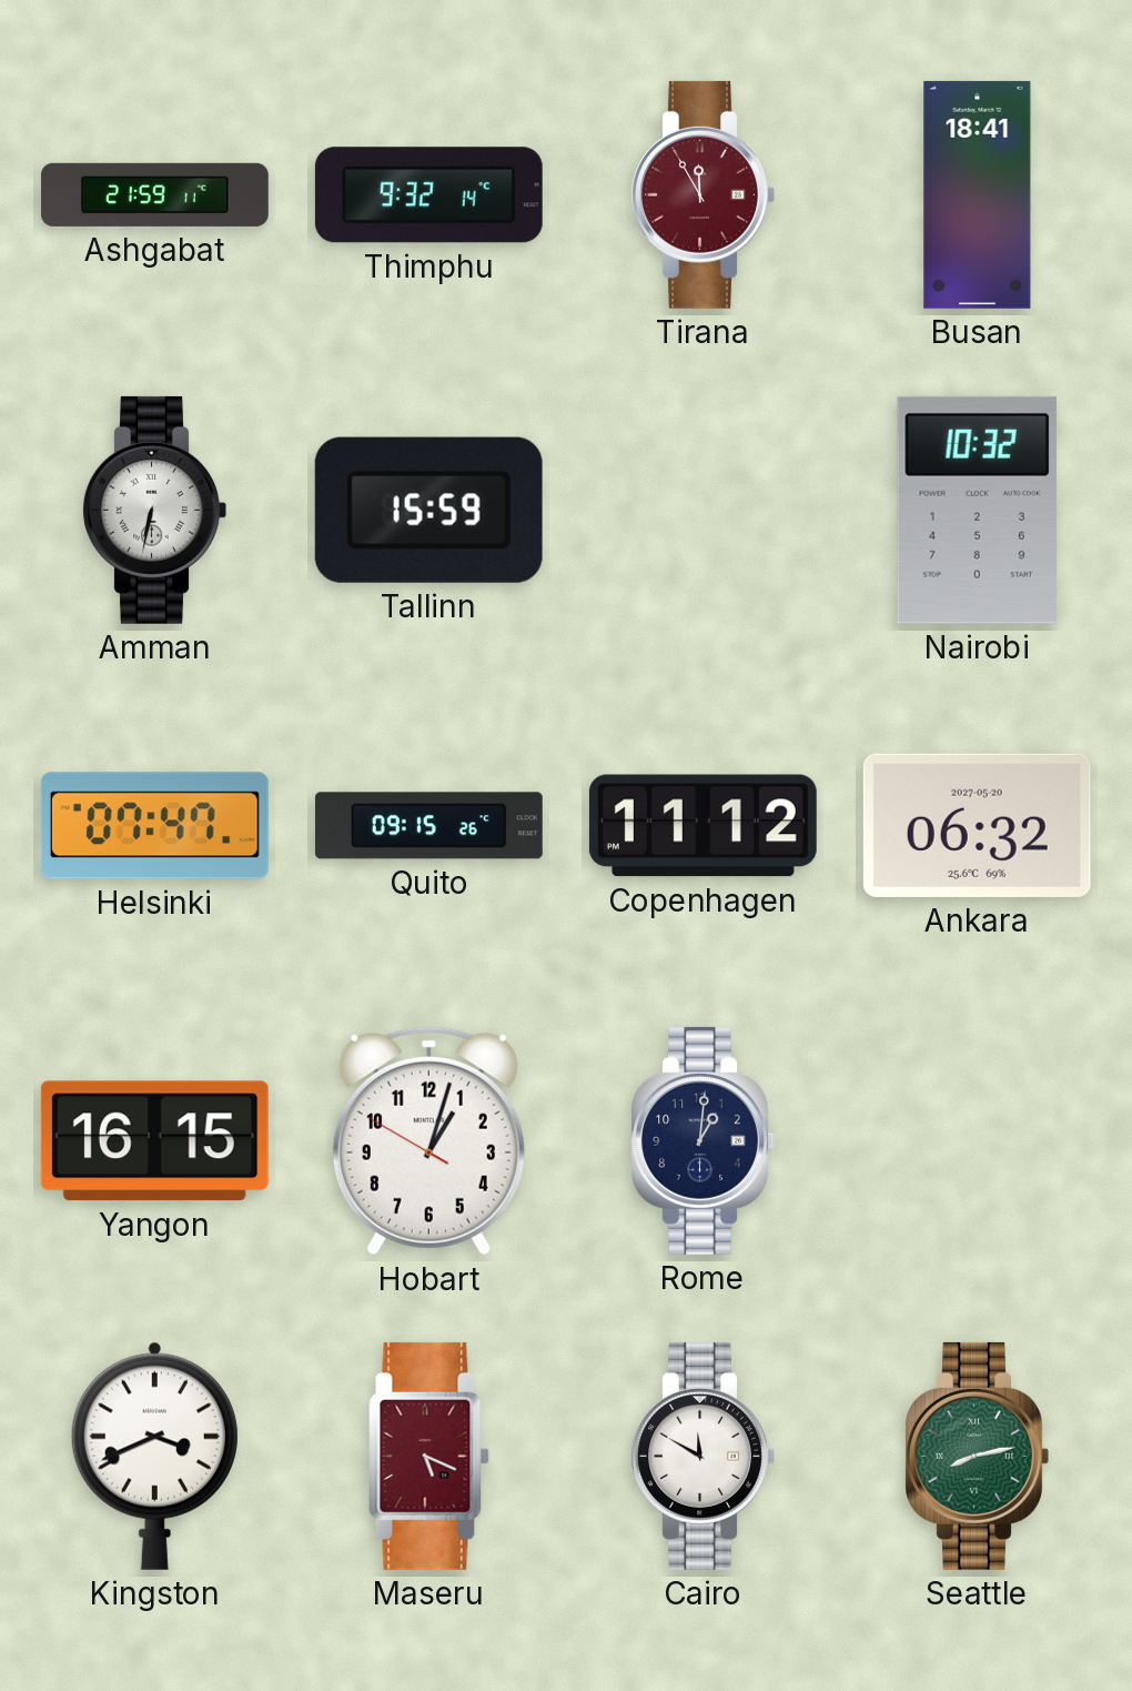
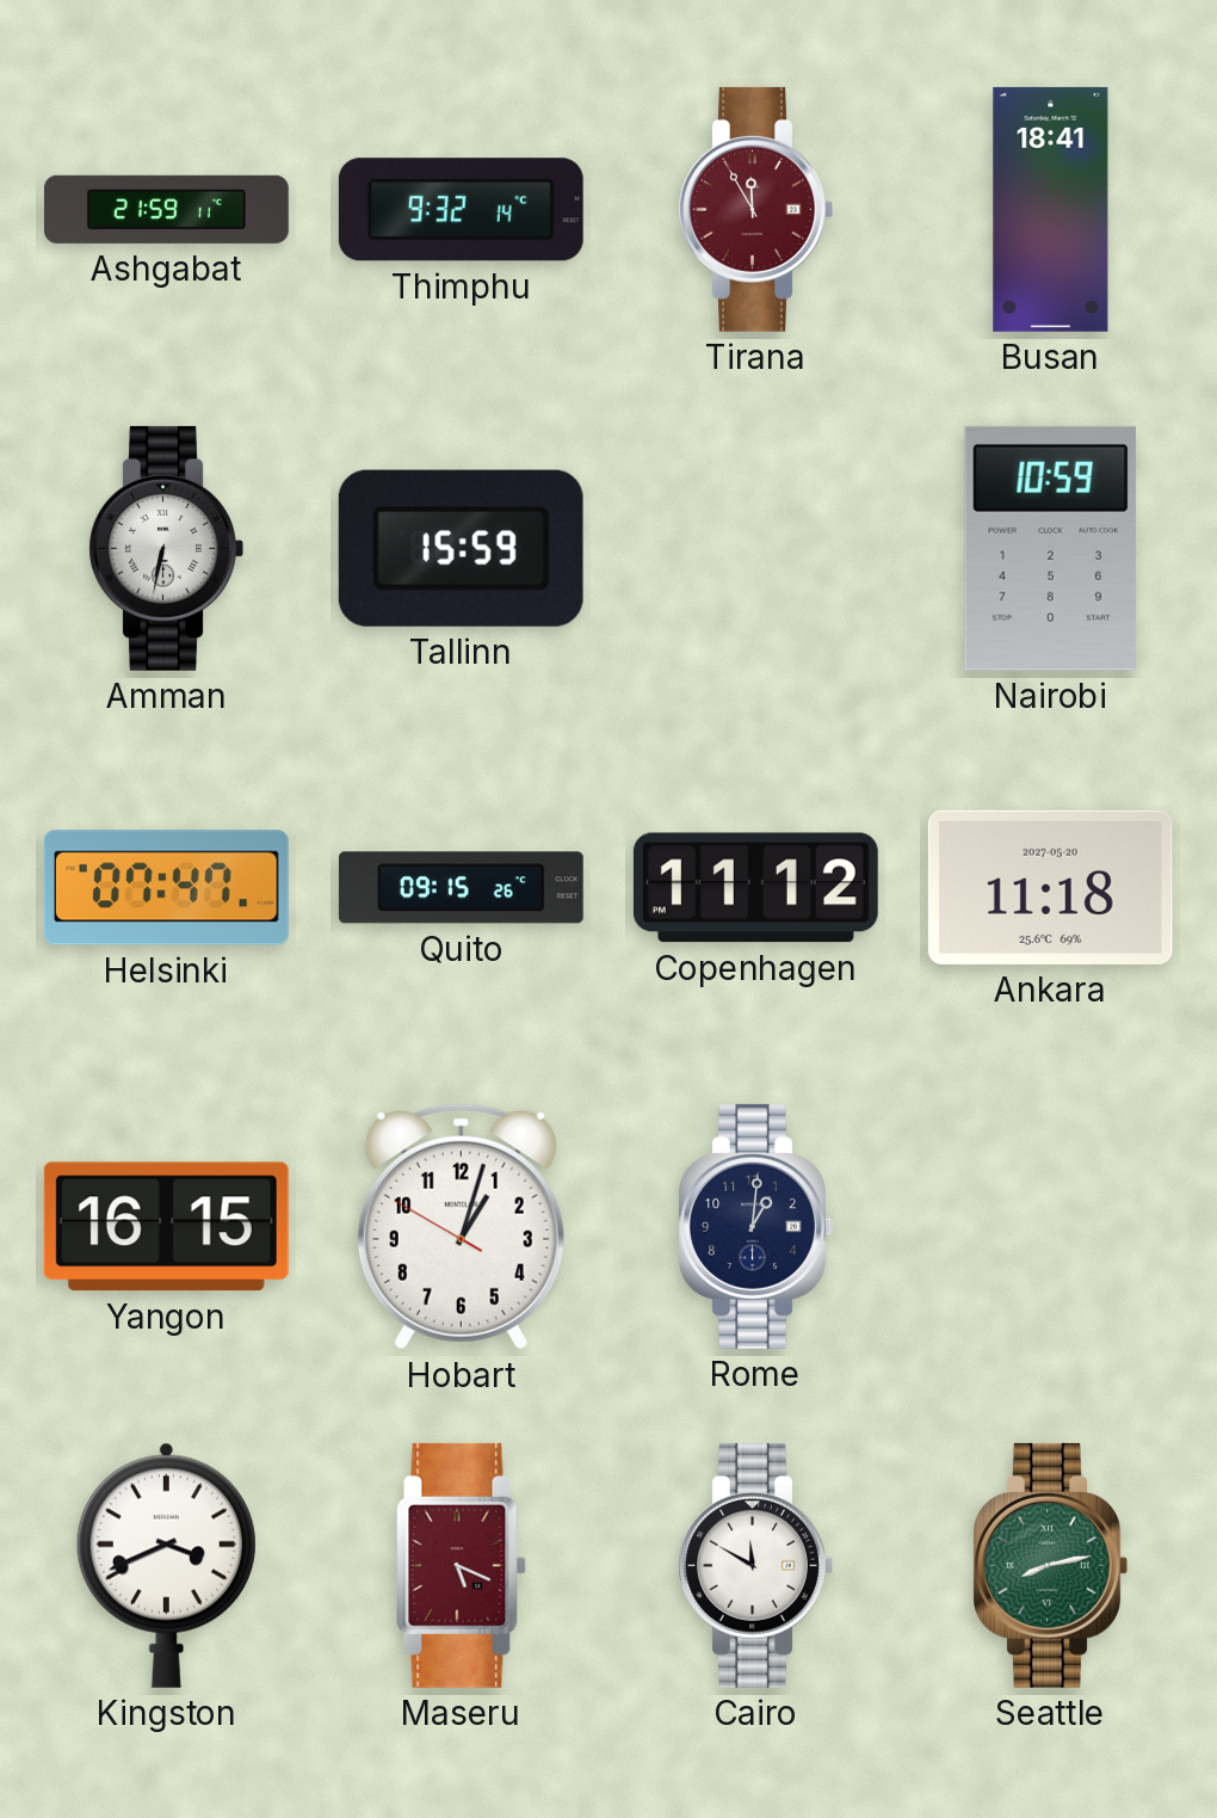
Nairobi: 10:32 -> 10:59 (1050, 548)
Ankara: 06:32 -> 11:18 (1050, 887)
